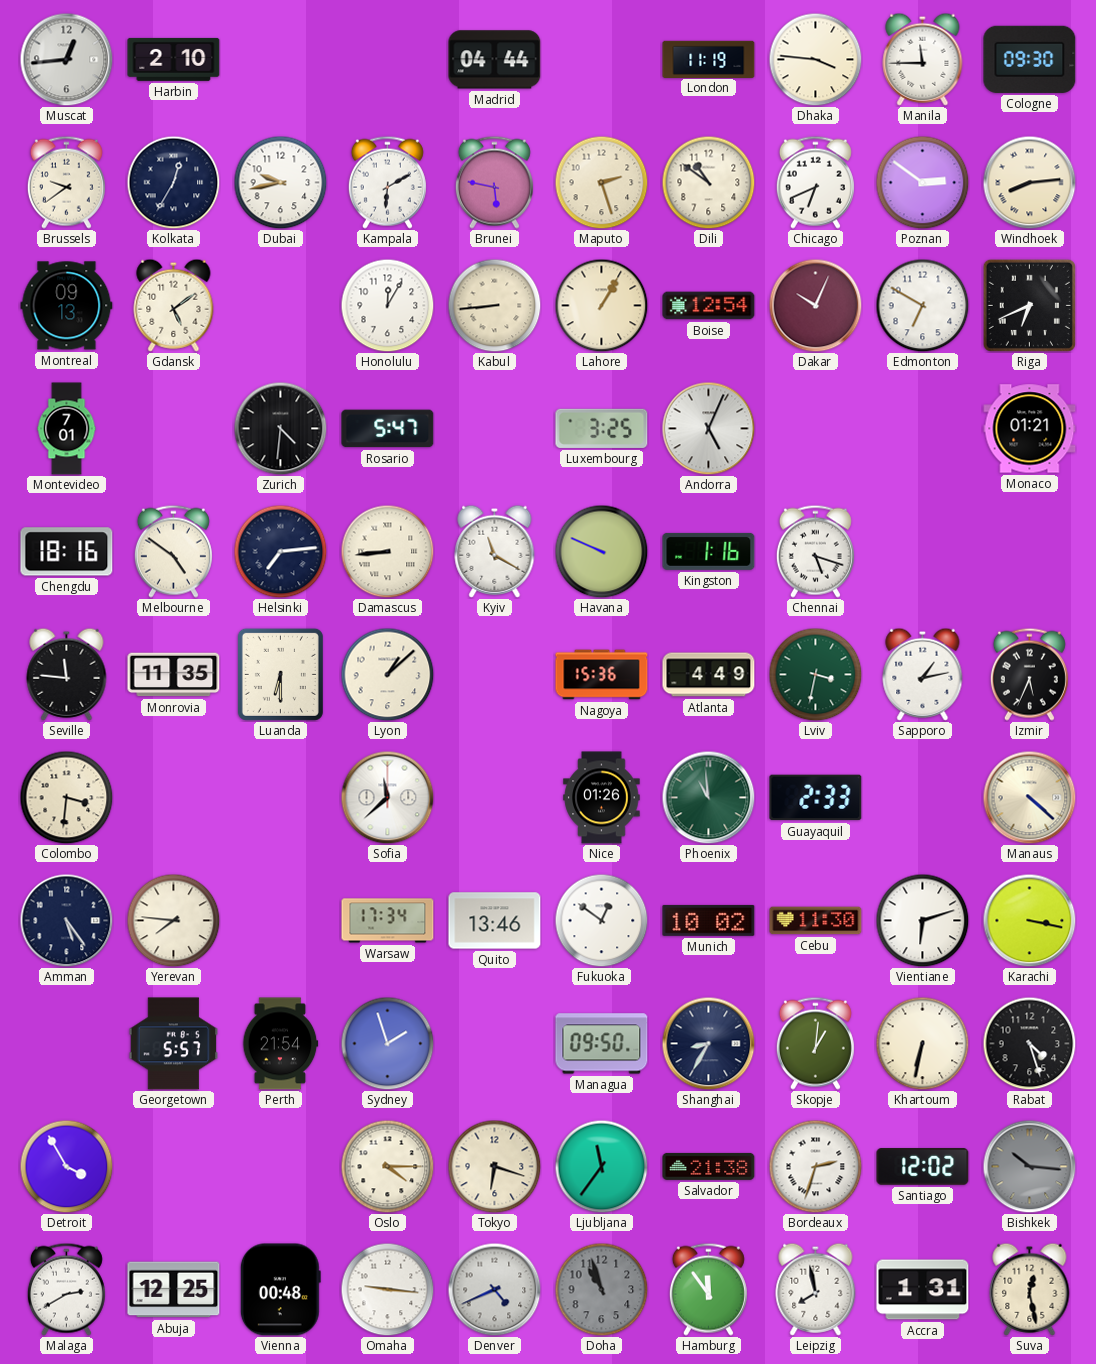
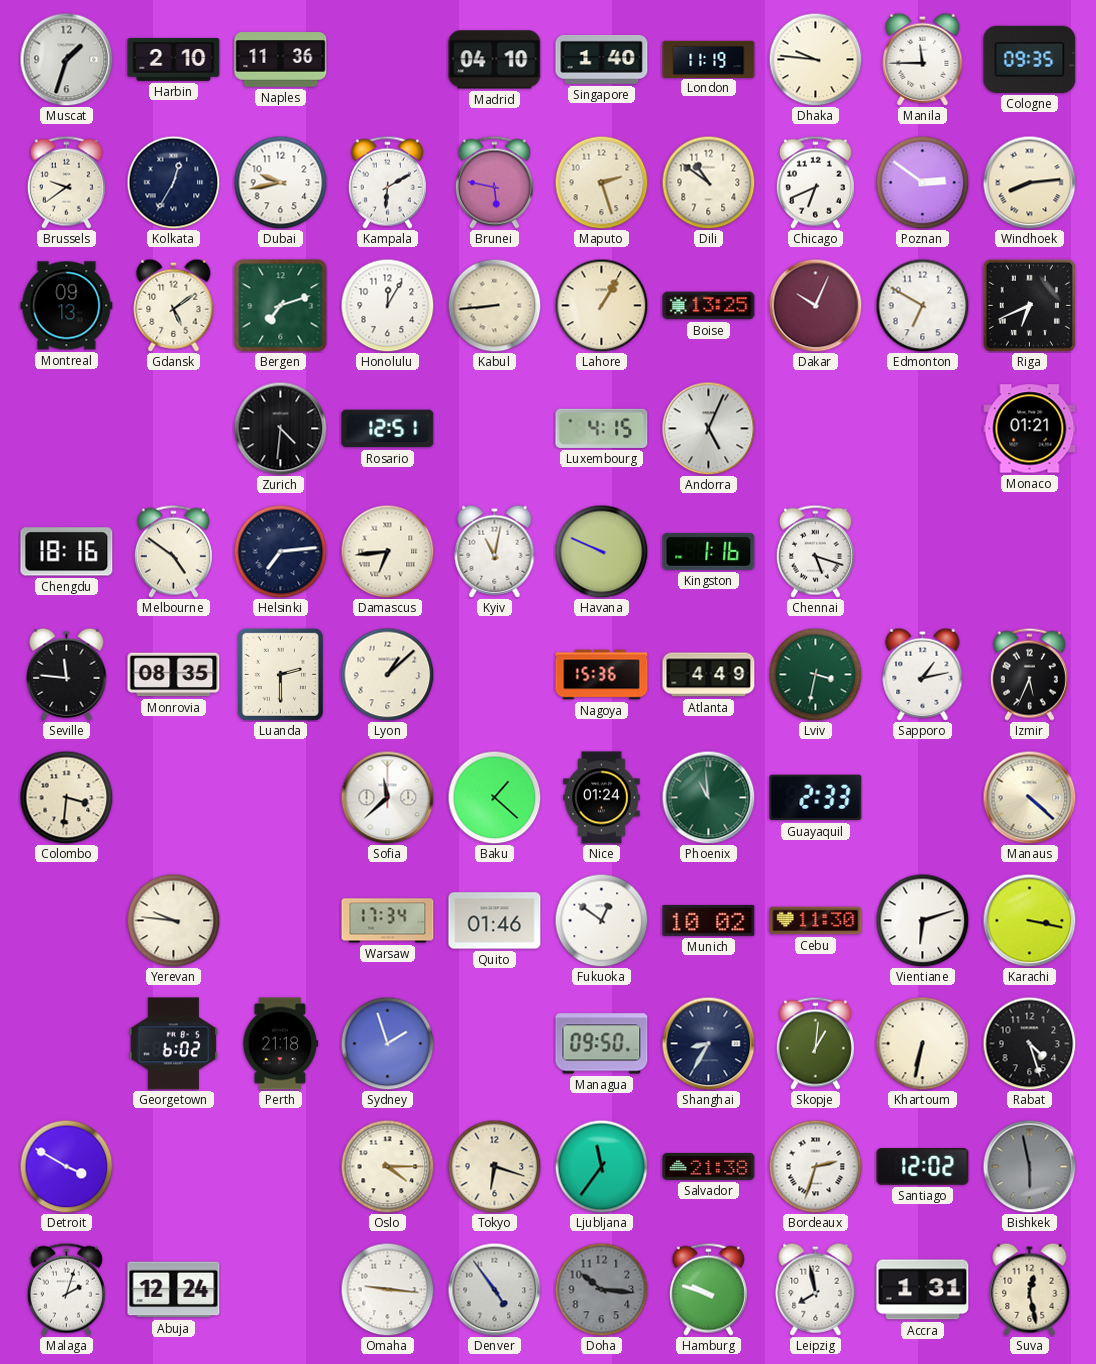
Muscat: 12:44 -> 1:33 (66, 59)
Naples: none -> 11:36 (281, 60)
Madrid: 04:44 -> 04:10 (495, 60)
Singapore: none -> 1:40 (602, 59)
Dhaka: 3:46 -> 9:46 (815, 59)
Cologne: 09:30 -> 09:35 (1030, 59)
Bergen: none -> 7:12 (281, 306)
Boise: 12:54 -> 13:25 (709, 306)
Montevideo: 7:01 -> none (67, 429)
Rosario: 5:47 -> 12:51 (388, 429)
Luxembourg: 3:25 -> 4:15 (602, 428)
Damascus: 8:44 -> 6:44 (387, 551)
Kyiv: 11:20 -> 11:02 (495, 551)
Monrovia: 11:35 -> 08:35 (174, 675)
Luanda: 6:30 -> 2:30 (280, 674)
Baku: none -> 1:22 (494, 797)
Nice: 01:26 -> 01:24 (602, 798)
Amman: 5:24 -> none (66, 920)
Yerevan: 7:46 -> 9:46 (173, 920)
Quito: 13:46 -> 01:46 (495, 921)
Georgetown: 5:57 -> 6:02 (174, 1044)
Perth: 21:54 -> 21:18 (280, 1044)
Detroit: 3:55 -> 3:50 (66, 1166)
Bishkek: 10:16 -> 5:58 (1029, 1166)
Malaga: 2:40 -> 2:03 (66, 1289)
Abuja: 12:25 -> 12:24 (174, 1290)
Vienna: 00:48 -> none (280, 1290)
Denver: 4:41 -> 4:54 (494, 1289)
Doha: 10:57 -> 10:16 (601, 1289)
Hamburg: 11:54 -> 9:48 (708, 1289)
